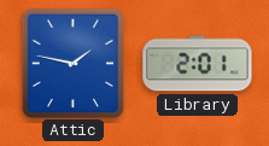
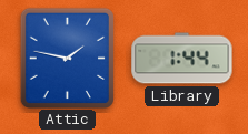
Library: 2:01 -> 1:44 (182, 59)
